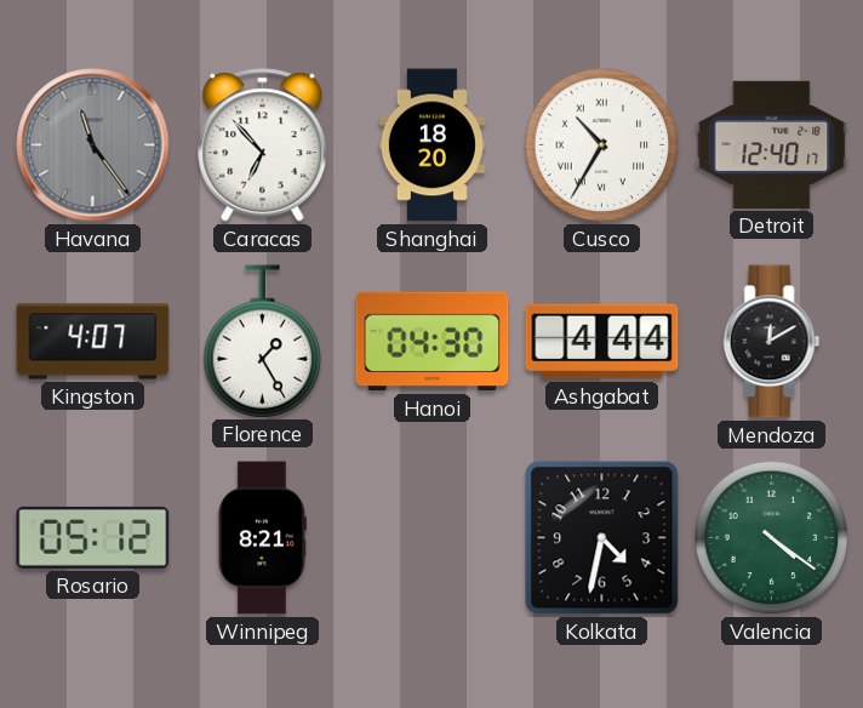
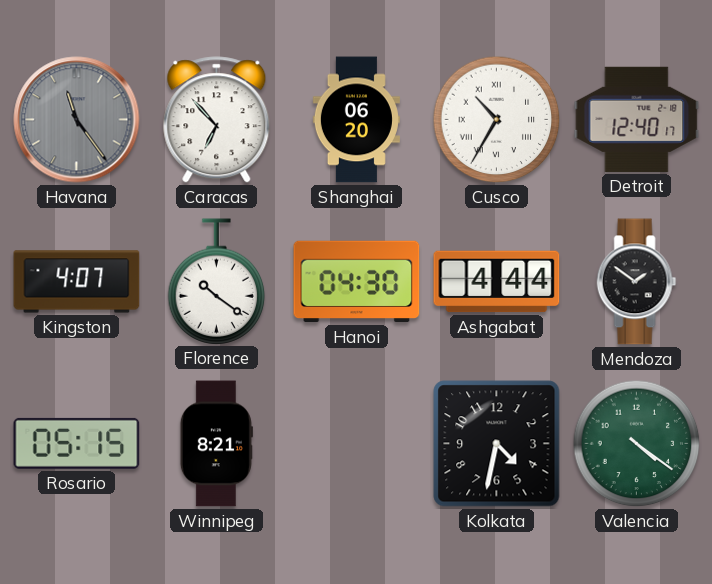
Shanghai: 18:20 -> 06:20 (356, 120)
Florence: 1:25 -> 10:21 (217, 281)
Mendoza: 12:10 -> 1:51 (637, 282)
Rosario: 05:12 -> 05:15 (77, 443)
